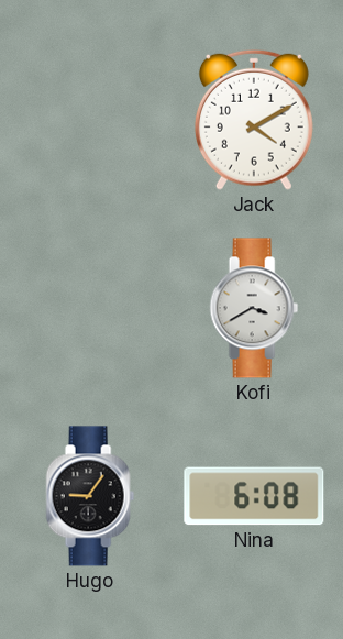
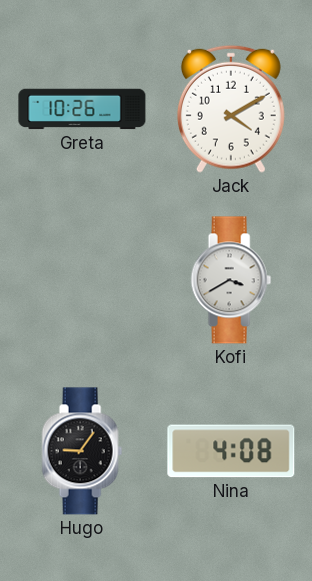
Greta: none -> 10:26 (82, 109)
Nina: 6:08 -> 4:08 (231, 451)
